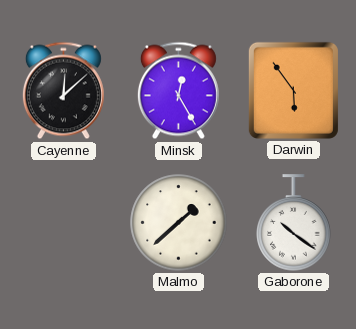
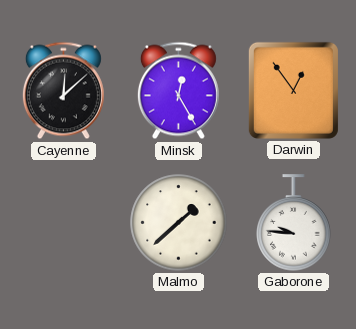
Darwin: 5:54 -> 12:54 (293, 90)
Gaborone: 10:21 -> 9:46 (294, 223)
